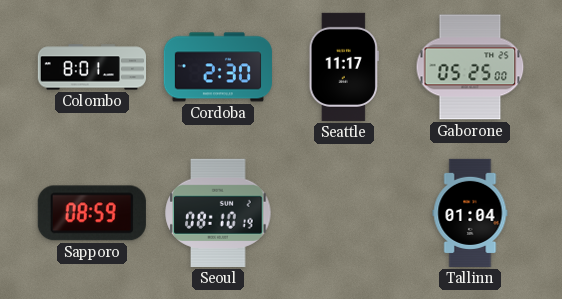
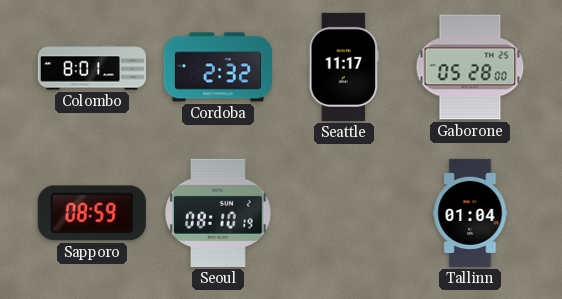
Cordoba: 2:30 -> 2:32 (218, 67)
Gaborone: 05:25 -> 05:28 (470, 67)
